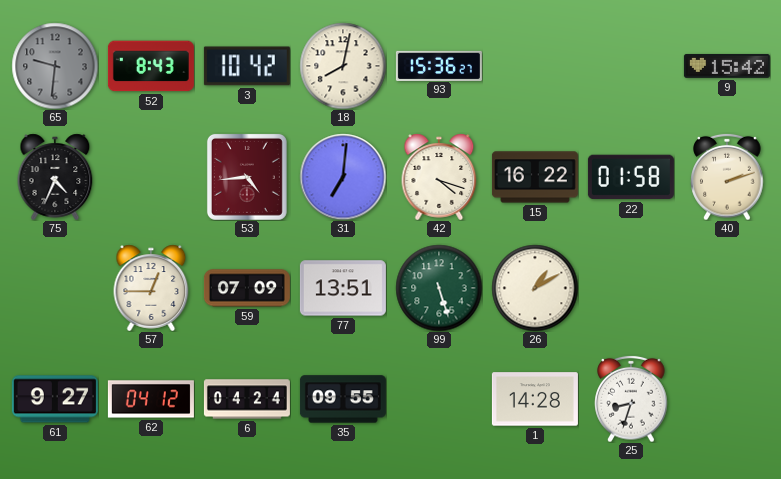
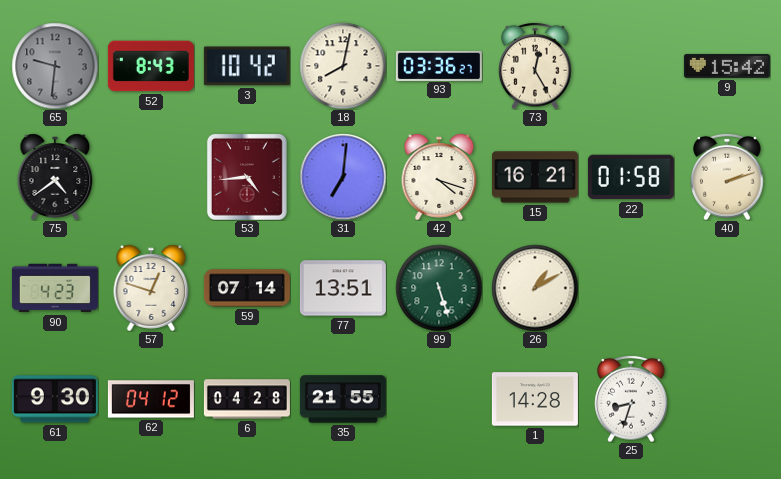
93: 15:36 -> 03:36 (439, 65)
73: none -> 12:25 (535, 66)
75: 4:34 -> 4:39 (55, 177)
15: 16:22 -> 16:21 (535, 177)
90: none -> 4:23 (55, 288)
57: 12:45 -> 12:48 (151, 288)
59: 07:09 -> 07:14 (247, 288)
61: 9:27 -> 9:30 (55, 399)
6: 04:24 -> 04:28 (247, 399)
35: 09:55 -> 21:55 (343, 399)
